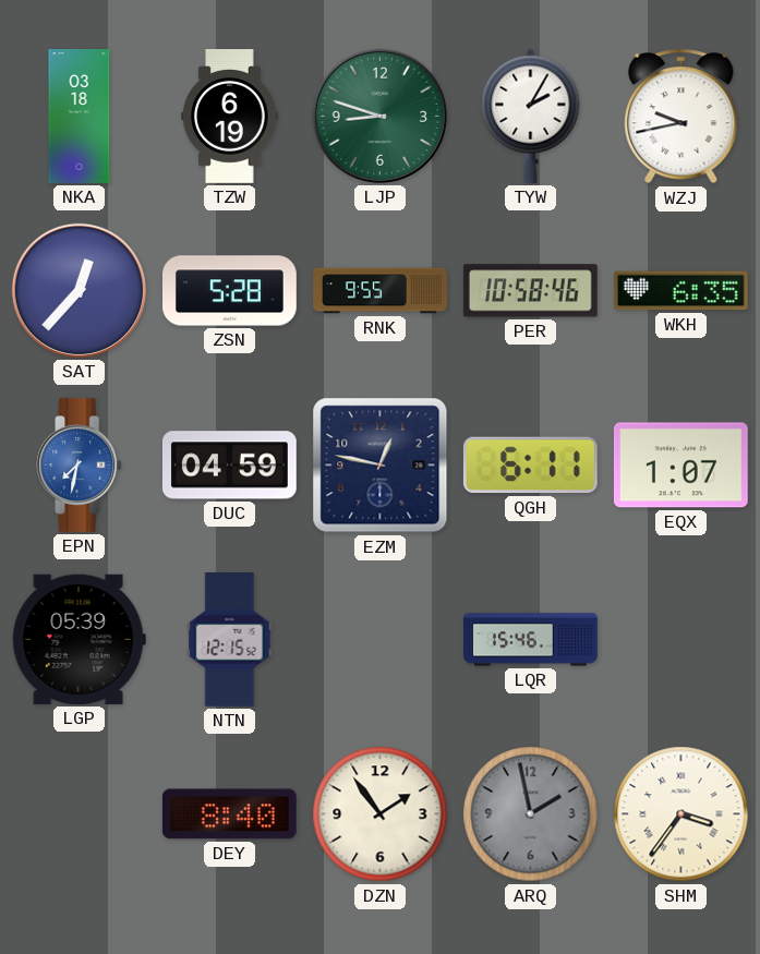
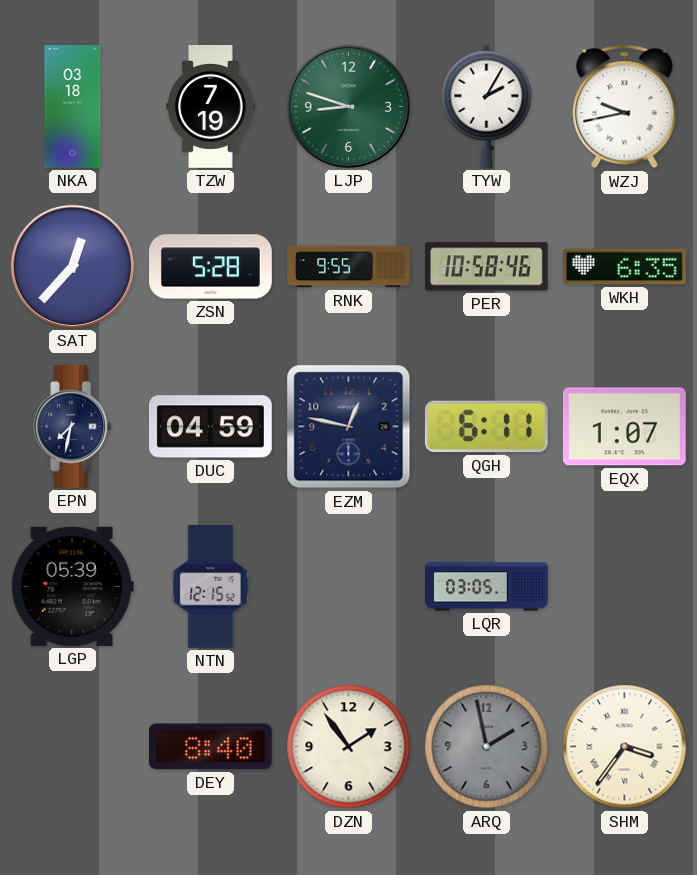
TZW: 6:19 -> 7:19 (211, 107)
EPN dial: blue -> navy (73, 427)
LQR: 15:46 -> 03:05 (487, 587)
